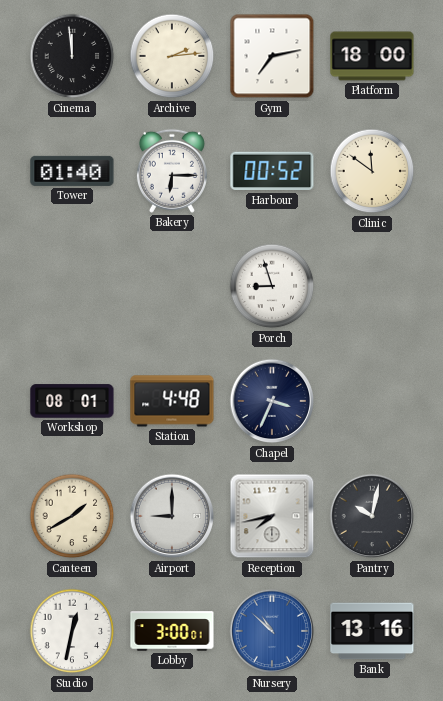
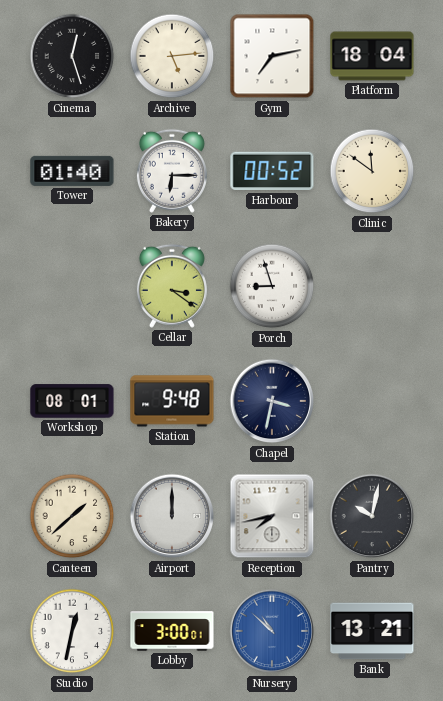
Cinema: 11:59 -> 12:27 (72, 56)
Archive: 2:14 -> 5:14 (172, 56)
Platform: 18:00 -> 18:04 (372, 56)
Cellar: none -> 3:21 (172, 286)
Station: 4:48 -> 9:48 (172, 401)
Chapel: 3:34 -> 3:32 (272, 401)
Canteen: 1:40 -> 1:38 (72, 516)
Airport: 9:00 -> 12:00 (172, 516)
Bank: 13:16 -> 13:21 (372, 631)
